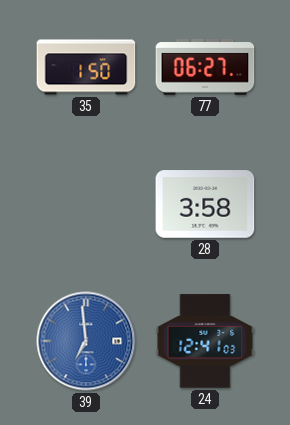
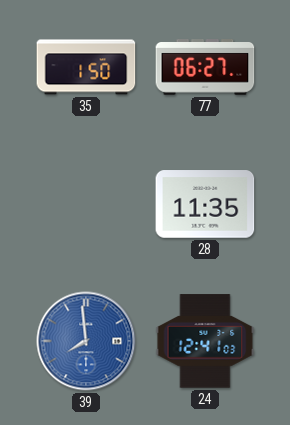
28: 3:58 -> 11:35 (205, 204)
39: 6:59 -> 7:59 (86, 341)
